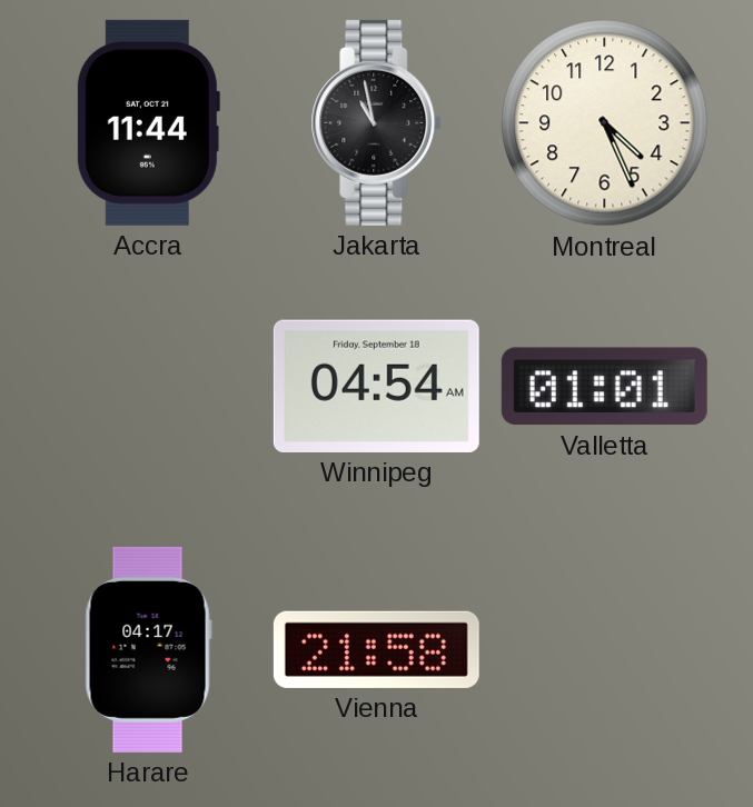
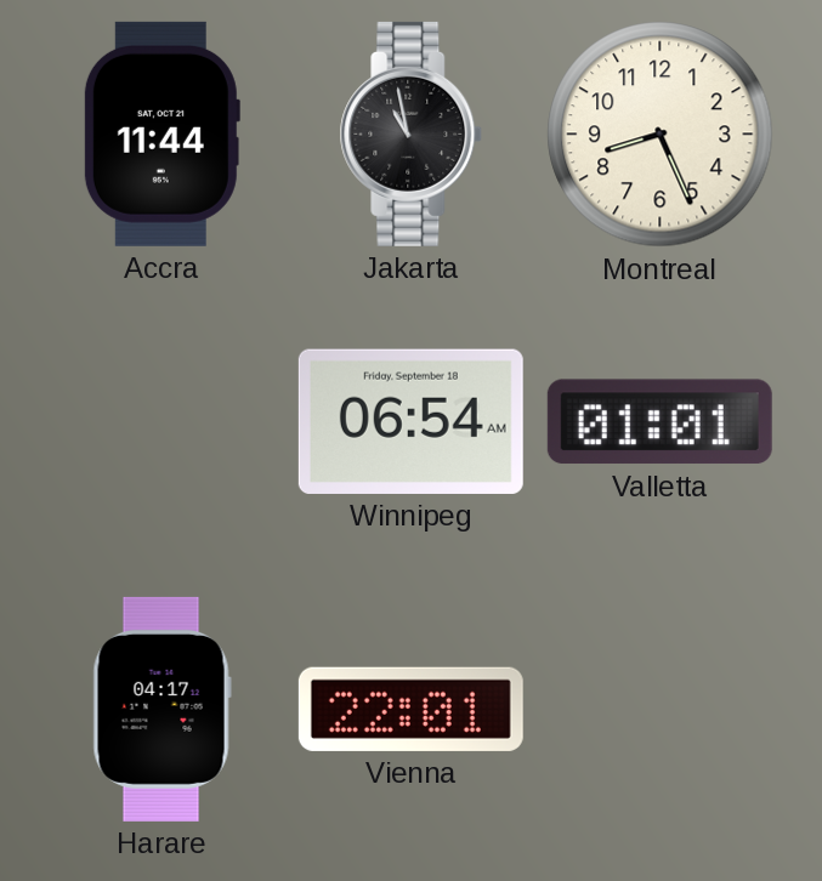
Montreal: 4:26 -> 8:26 (661, 135)
Winnipeg: 04:54 -> 06:54 (410, 421)
Vienna: 21:58 -> 22:01 (410, 709)
